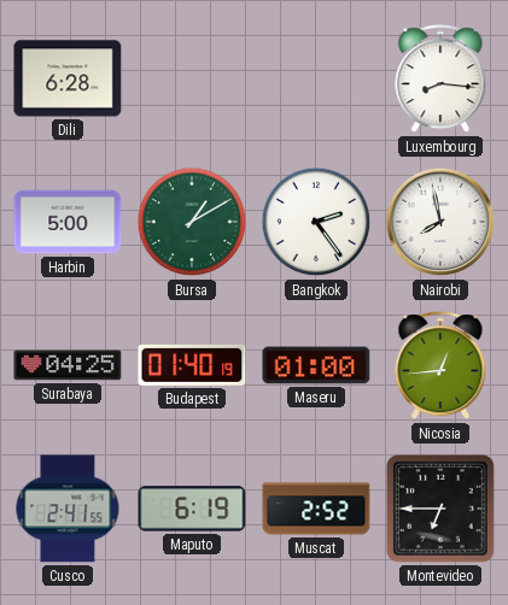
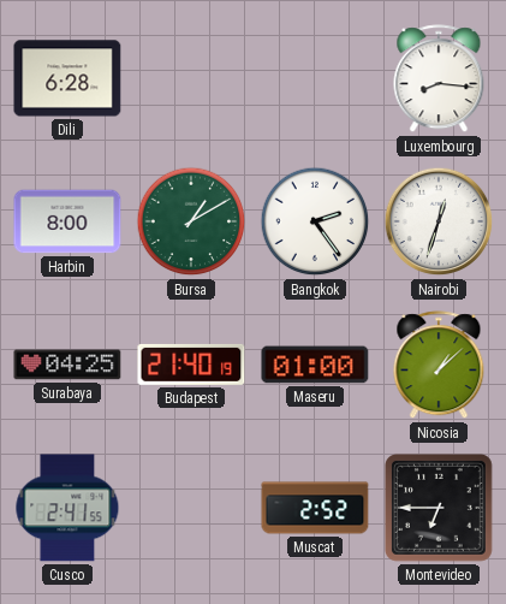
Harbin: 5:00 -> 8:00 (67, 221)
Nairobi: 7:58 -> 12:33 (439, 221)
Budapest: 01:40 -> 21:40 (191, 365)
Nicosia: 12:44 -> 1:08 (439, 366)
Maputo: 6:19 -> none (192, 509)
